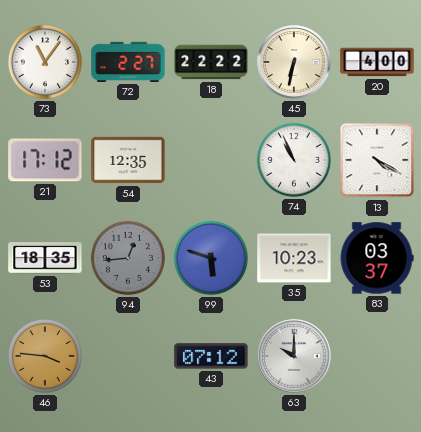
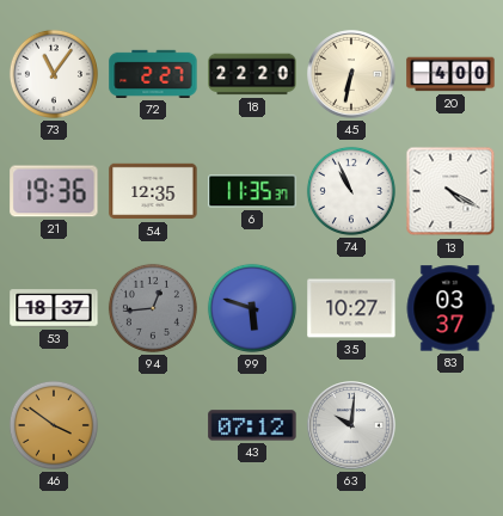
18: 22:22 -> 22:20 (252, 74)
21: 17:12 -> 19:36 (54, 191)
6: none -> 11:35 (252, 191)
53: 18:35 -> 18:37 (54, 308)
35: 10:23 -> 10:27 (351, 308)
46: 3:46 -> 3:51 (54, 425)
63: 10:00 -> 10:01 (351, 425)
